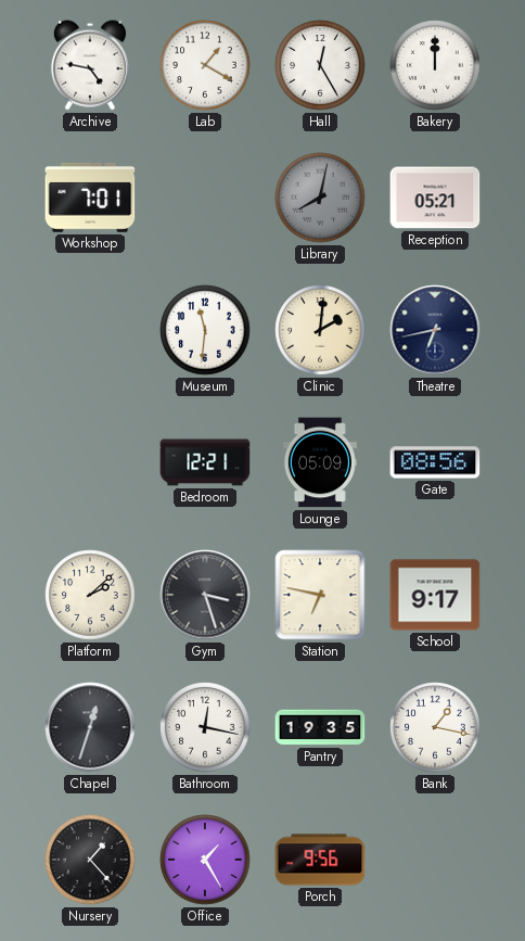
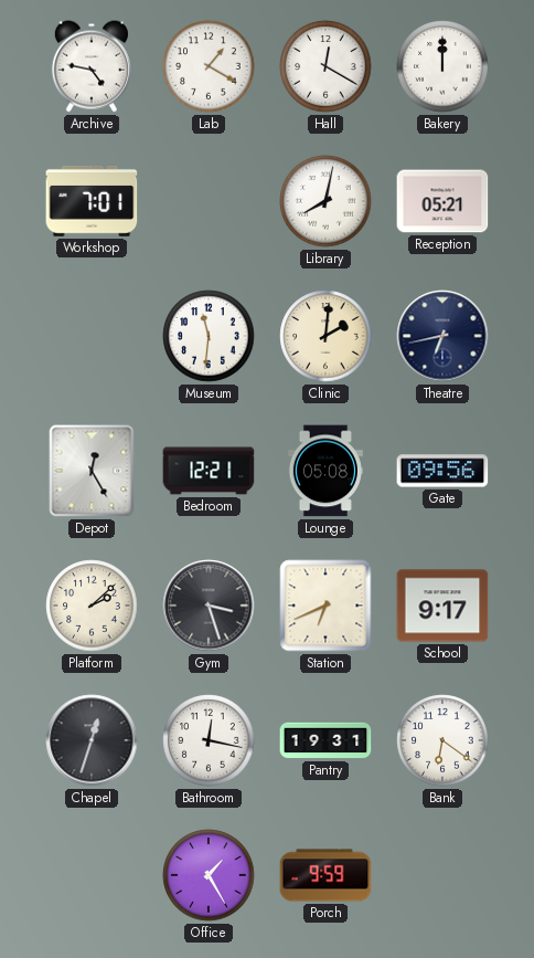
Hall: 12:25 -> 12:20 (325, 66)
Library dial: grey -> white (325, 201)
Depot: none -> 12:25 (92, 471)
Lounge: 05:09 -> 05:08 (325, 471)
Gate: 08:56 -> 09:56 (442, 471)
Station: 6:47 -> 6:41 (325, 606)
Pantry: 19:35 -> 19:31 (325, 740)
Bank: 1:17 -> 6:21 (442, 740)
Nursery: 1:23 -> none (90, 860)
Porch: 9:56 -> 9:59 (325, 875)
